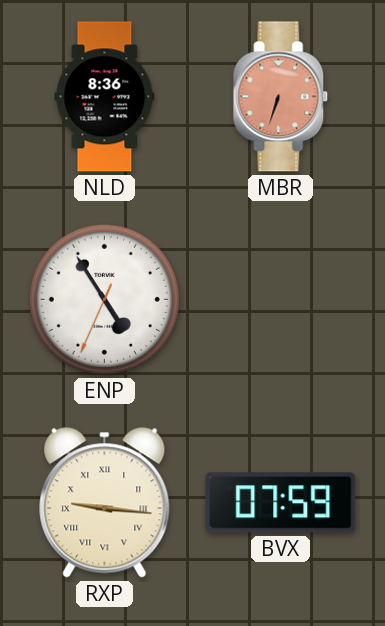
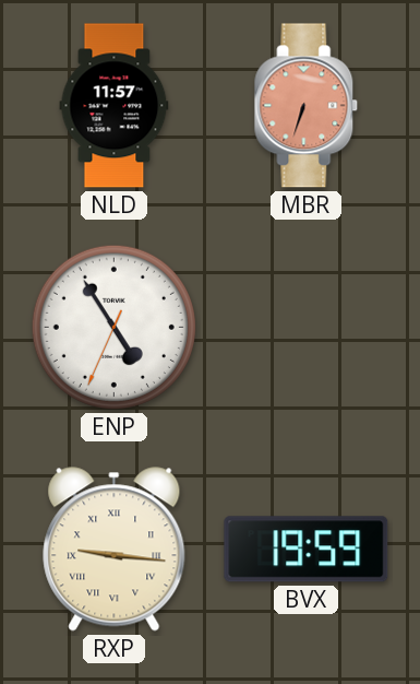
NLD: 8:36 -> 11:57 (115, 106)
BVX: 07:59 -> 19:59 (307, 550)
